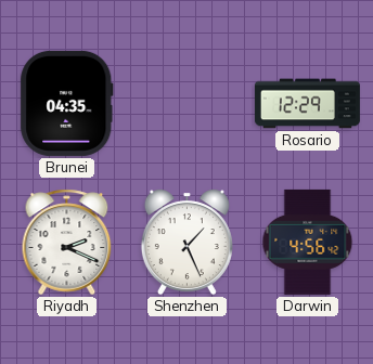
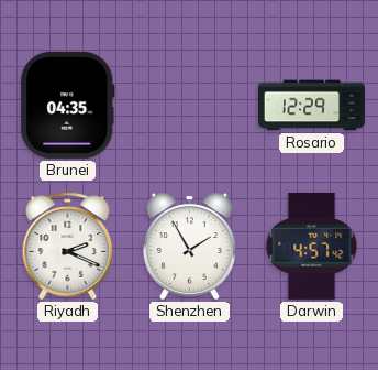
Shenzhen: 1:26 -> 1:55 (189, 247)
Darwin: 4:56 -> 4:57 (312, 246)
